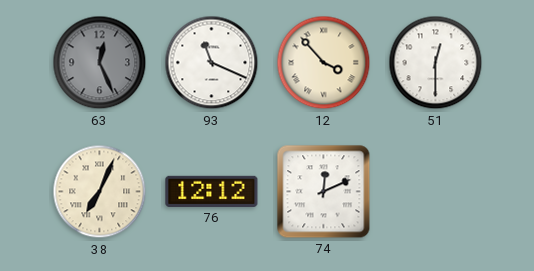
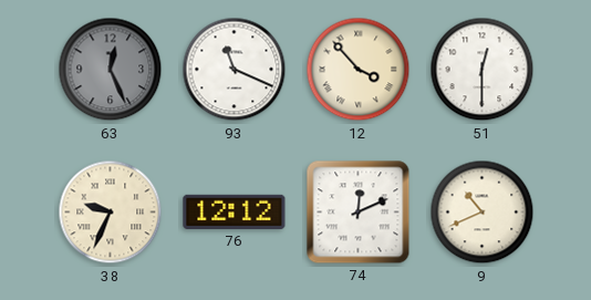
38: 7:04 -> 9:34 (111, 213)
9: none -> 10:41 (483, 213)
